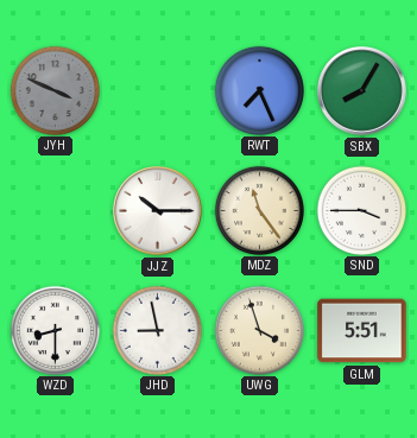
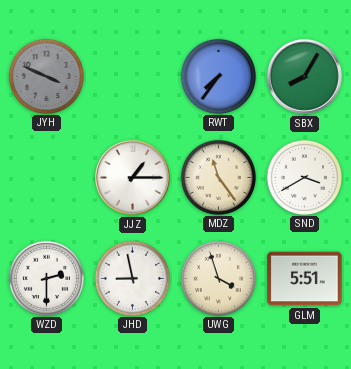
RWT: 7:26 -> 7:36 (218, 76)
JJZ: 10:15 -> 1:15 (133, 178)
SND: 3:45 -> 3:40 (304, 177)
WZD: 8:30 -> 2:30 (46, 278)
